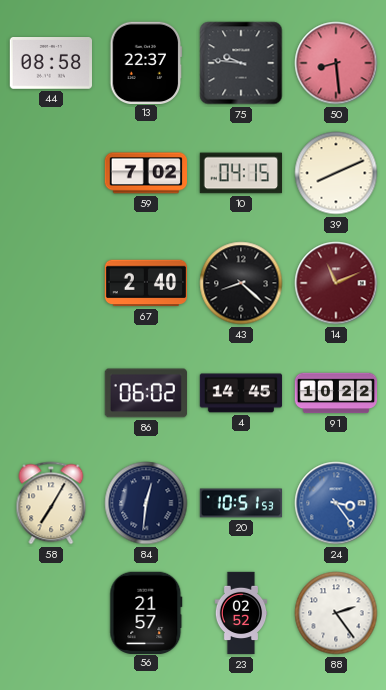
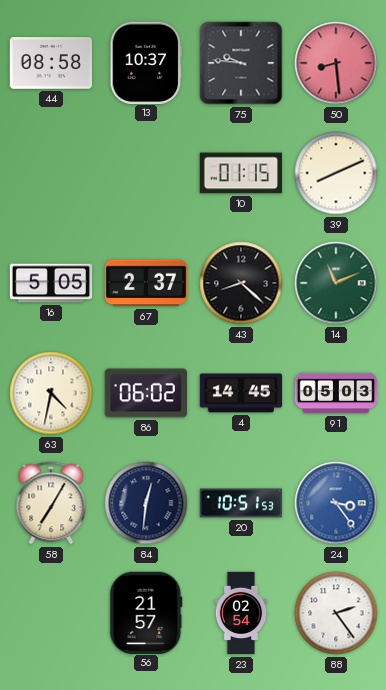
13: 22:37 -> 10:37 (146, 62)
59: 7:02 -> none (145, 173)
10: 04:15 -> 01:15 (240, 173)
16: none -> 5:05 (51, 283)
67: 2:40 -> 2:37 (146, 283)
14 dial: burgundy -> green (336, 283)
63: none -> 4:32 (51, 393)
91: 10:22 -> 05:03 (336, 393)
23: 02:52 -> 02:54 (241, 613)
